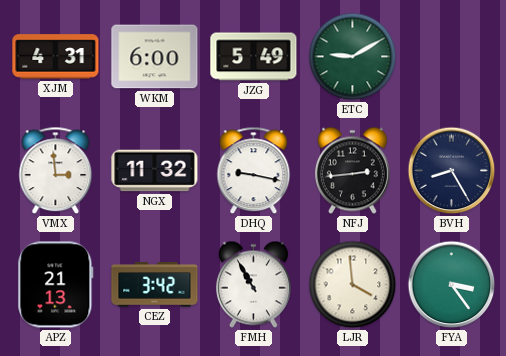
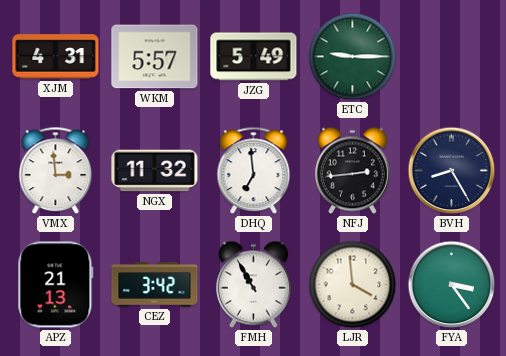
WKM: 6:00 -> 5:57 (155, 57)
ETC: 9:10 -> 9:15 (353, 57)
DHQ: 9:17 -> 6:59 (254, 171)
